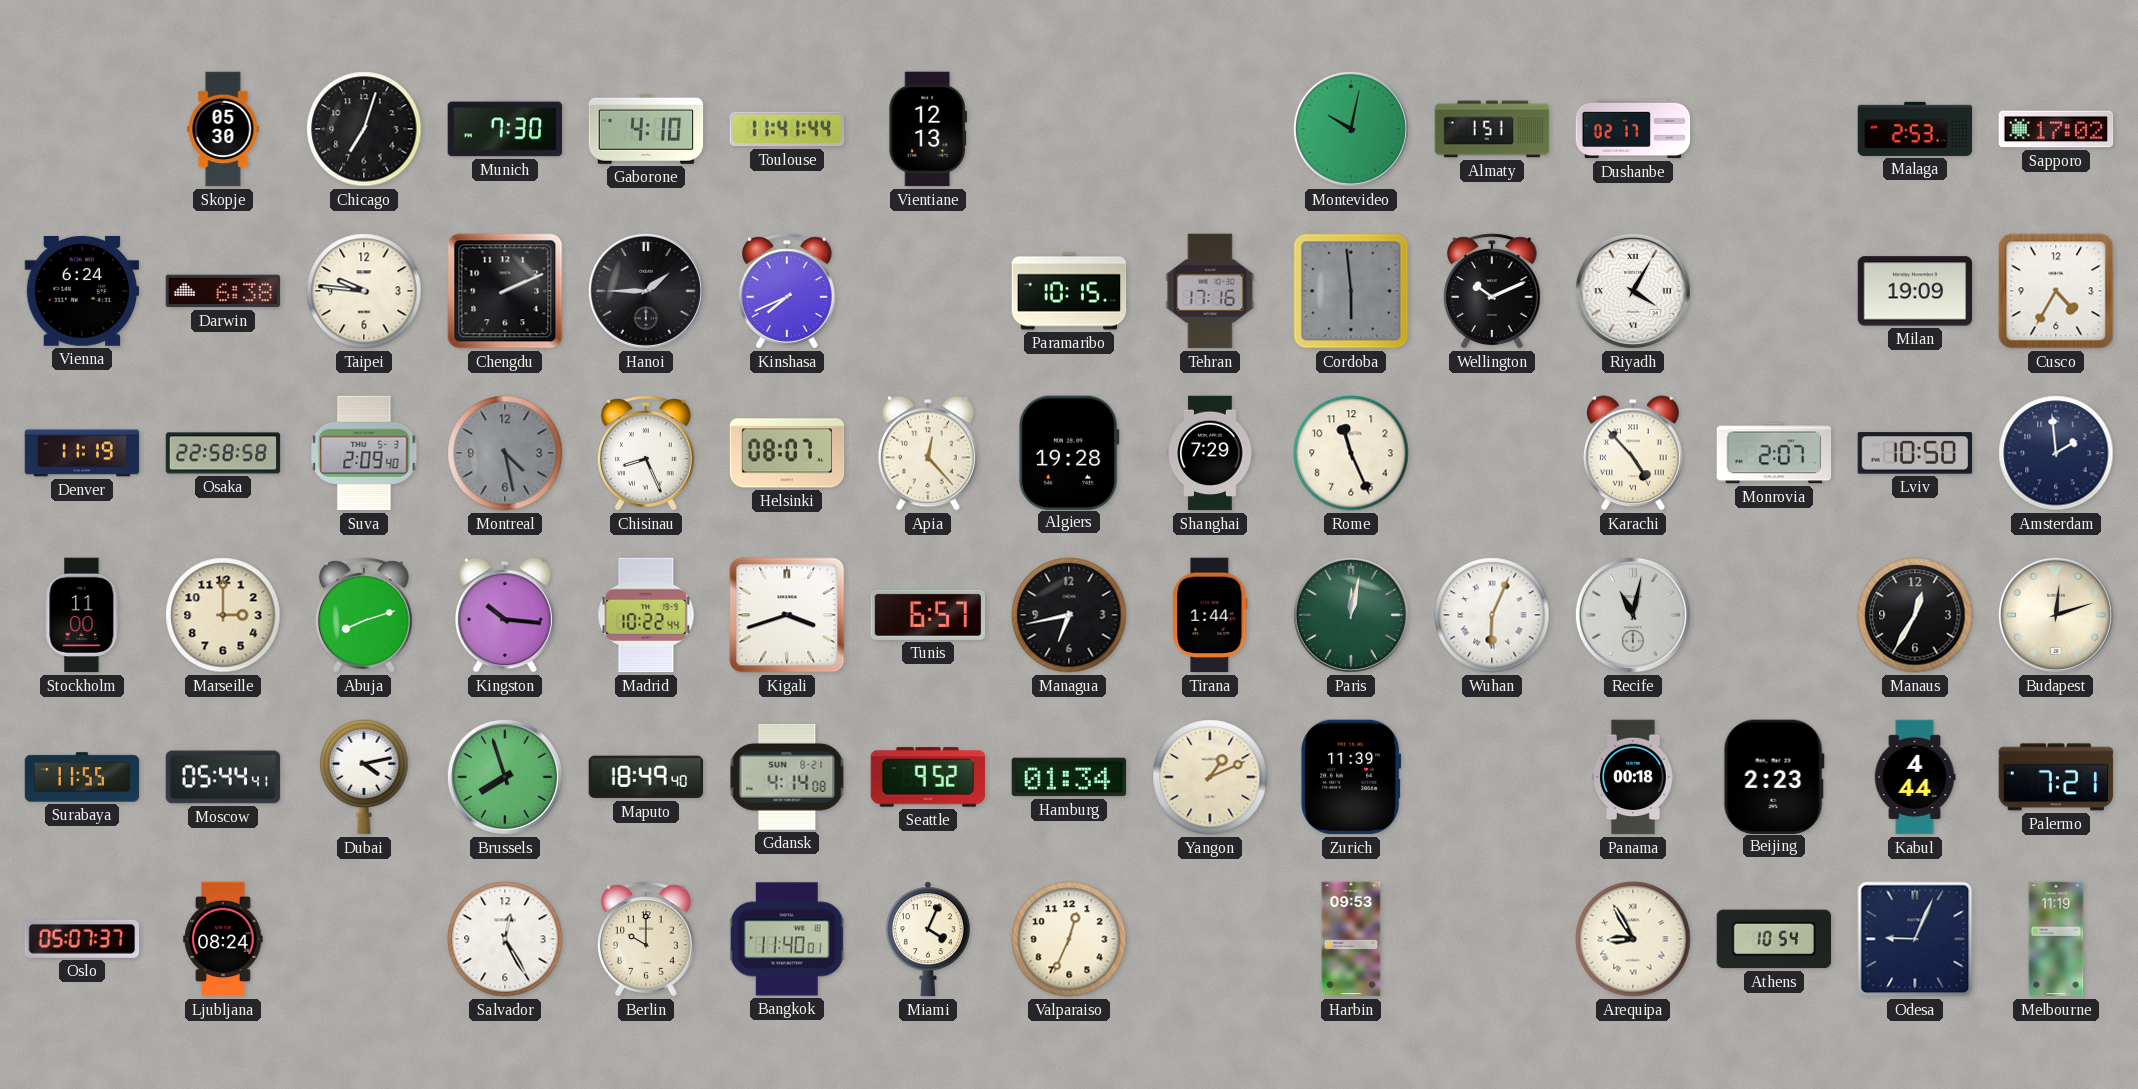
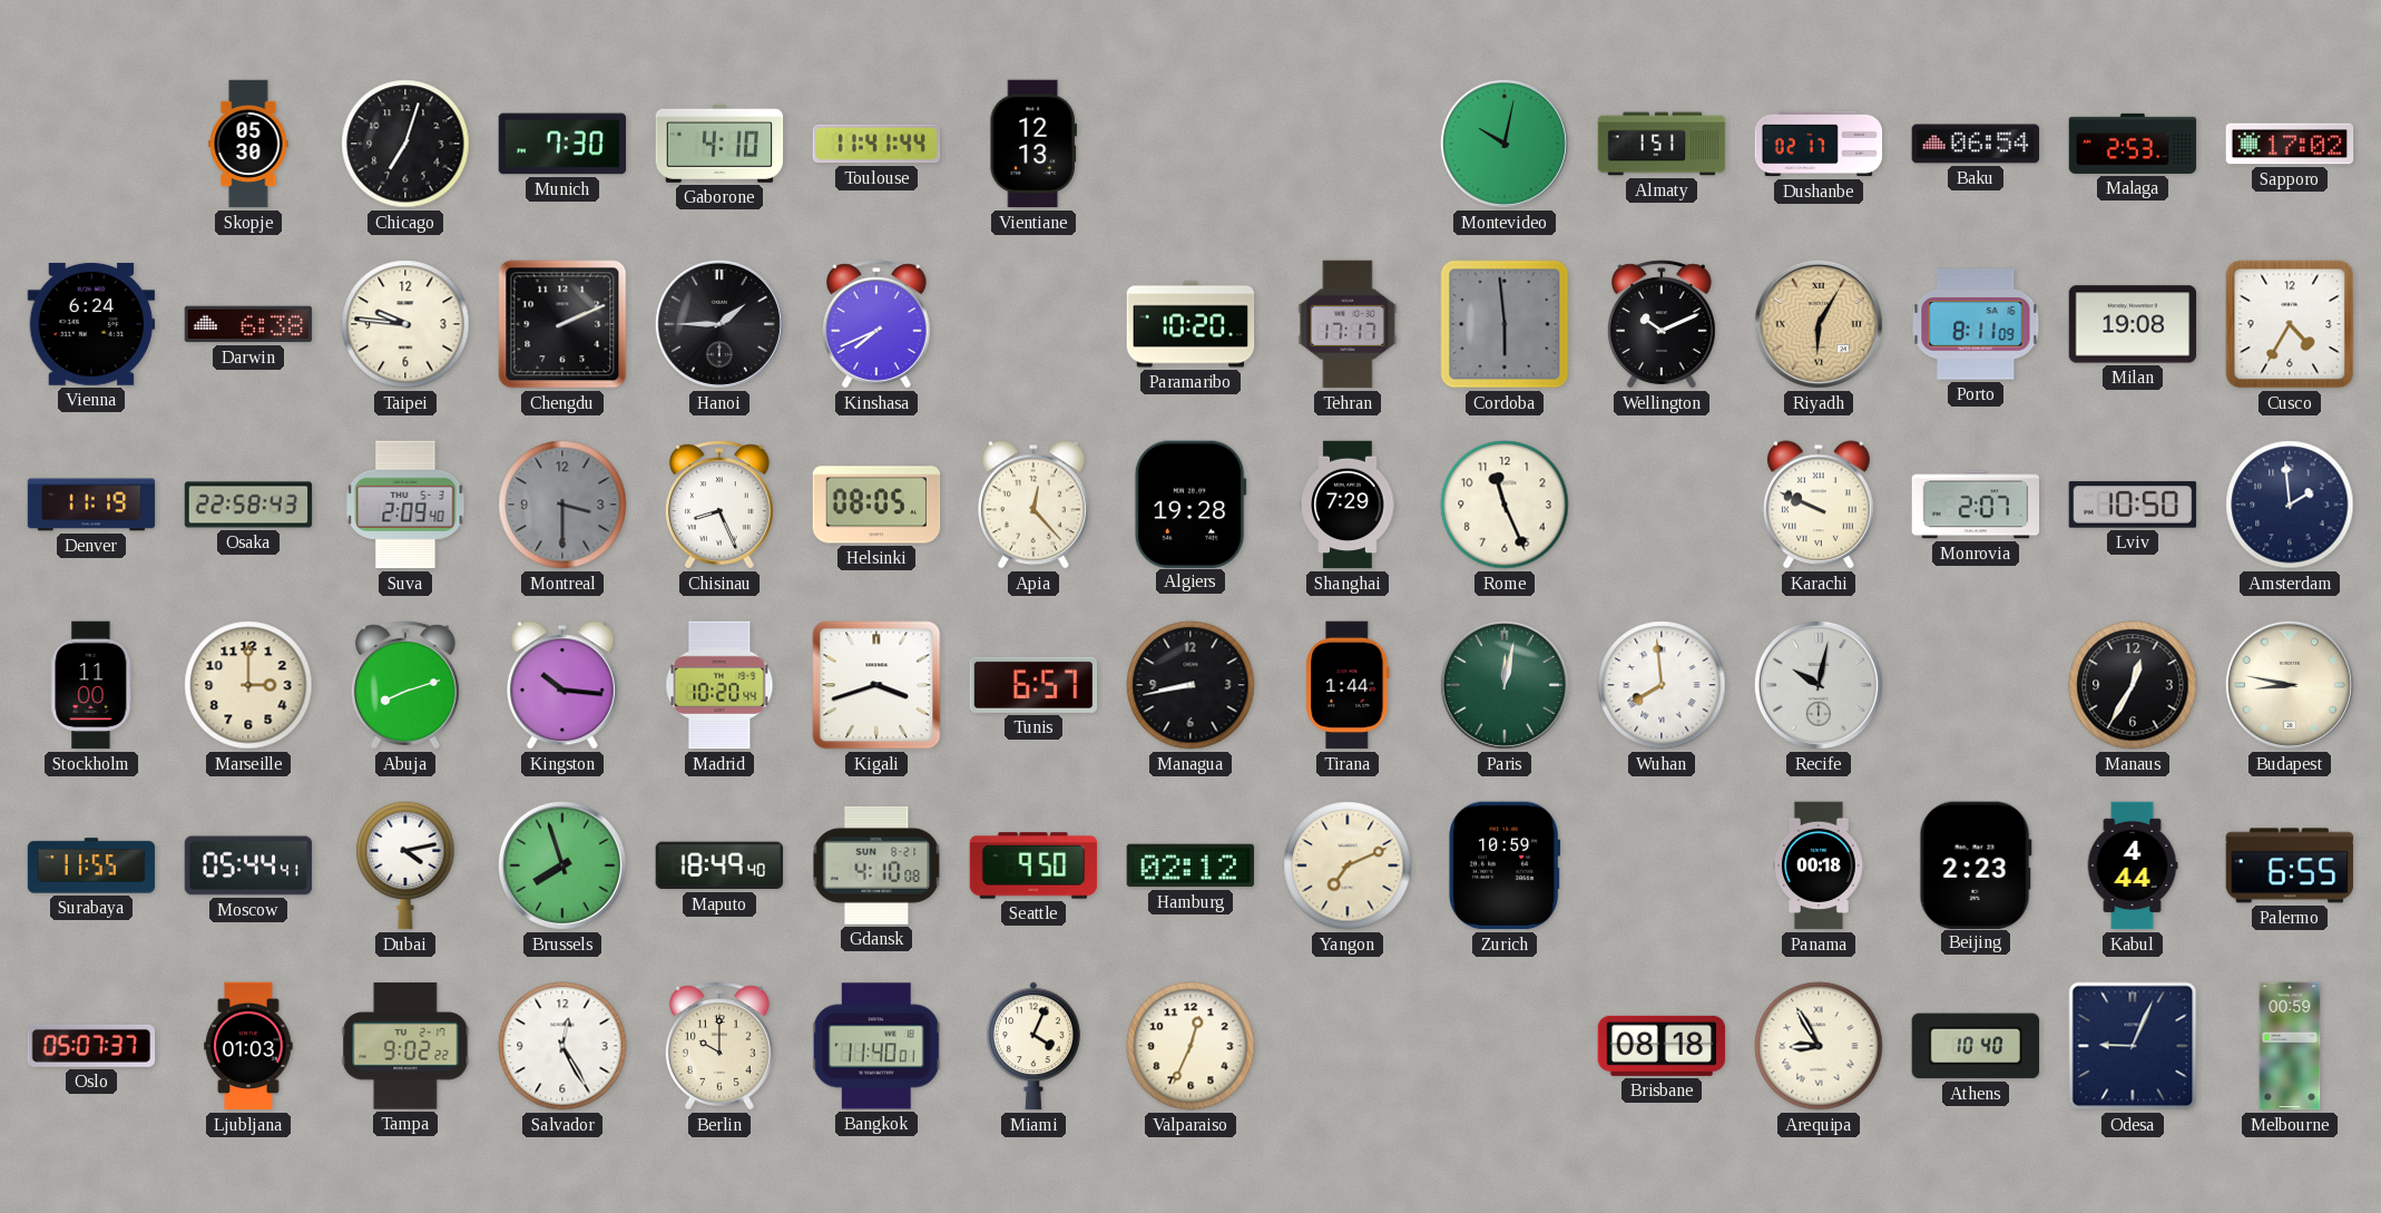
Baku: none -> 06:54 (1976, 144)
Paramaribo: 10:15 -> 10:20 (1190, 324)
Tehran: 17:16 -> 17:17 (1348, 324)
Riyadh: 4:05 -> 6:05 (1819, 324)
Riyadh dial: white -> champagne (1819, 324)
Porto: none -> 8:11 (1976, 324)
Milan: 19:09 -> 19:08 (2133, 324)
Osaka: 22:58:58 -> 22:58:43 (248, 505)
Montreal: 4:28 -> 3:30 (562, 505)
Helsinki: 08:07 -> 08:05 (876, 505)
Karachi: 4:53 -> 9:49 (1819, 505)
Madrid: 10:22 -> 10:20 (719, 685)
Managua: 6:43 -> 8:43 (1190, 685)
Wuhan: 6:04 -> 7:59 (1662, 685)
Recife: 11:02 -> 10:02 (1819, 685)
Budapest: 12:12 -> 8:47 (2290, 685)
Gdansk: 4:14 -> 4:10 (876, 865)
Seattle: 9:52 -> 9:50 (1033, 865)
Hamburg: 01:34 -> 02:12 (1190, 865)
Yangon: 1:11 -> 7:11 (1348, 865)
Zurich: 11:39 -> 10:59 (1505, 865)
Palermo: 7:21 -> 6:55 (2290, 865)
Ljubljana: 08:24 -> 01:03 (248, 1046)
Tampa: none -> 9:02 (405, 1046)
Harbin: 09:53 -> none (1351, 939)
Brisbane: none -> 08:18 (1662, 1046)
Athens: 10:54 -> 10:40 (1976, 1046)
Melbourne: 11:19 -> 00:59 (2290, 1046)
